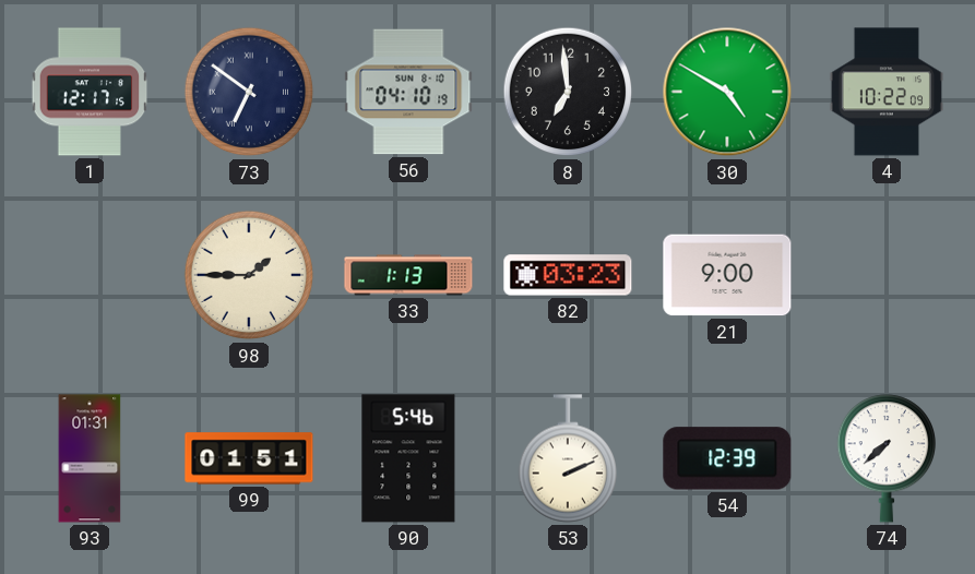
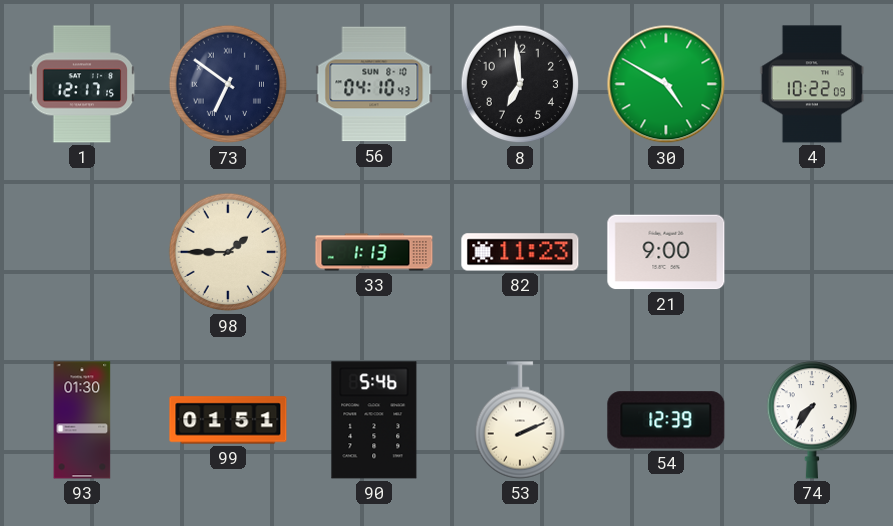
56: 04:10:19 -> 04:10:43 (374, 84)
82: 03:23 -> 11:23 (520, 252)
93: 01:31 -> 01:30 (82, 420)
74: 7:38 -> 7:36 (811, 420)
